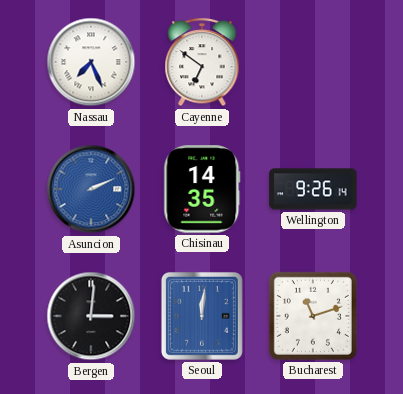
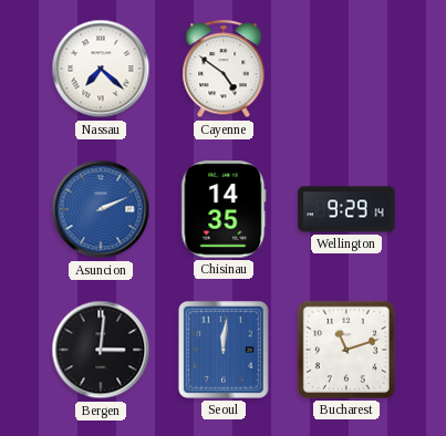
Nassau: 7:26 -> 7:22 (101, 69)
Cayenne: 6:51 -> 4:51 (224, 70)
Wellington: 9:26 -> 9:29 (346, 209)
